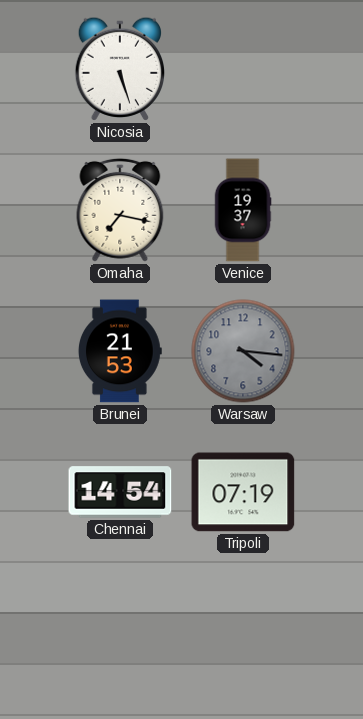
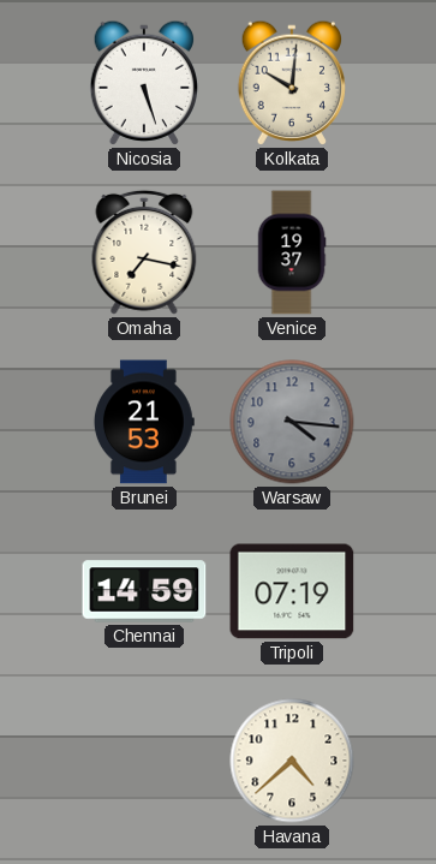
Kolkata: none -> 10:01 (291, 83)
Chennai: 14:54 -> 14:59 (144, 591)
Havana: none -> 4:38 (292, 761)
